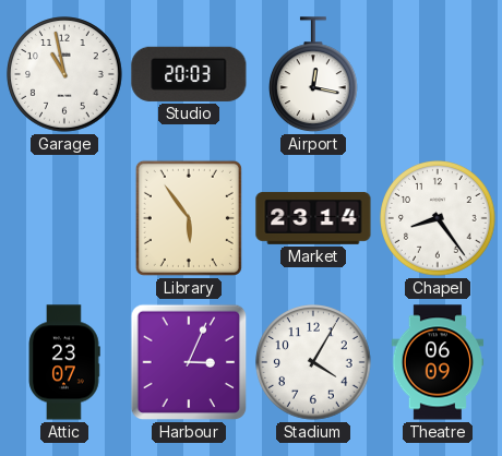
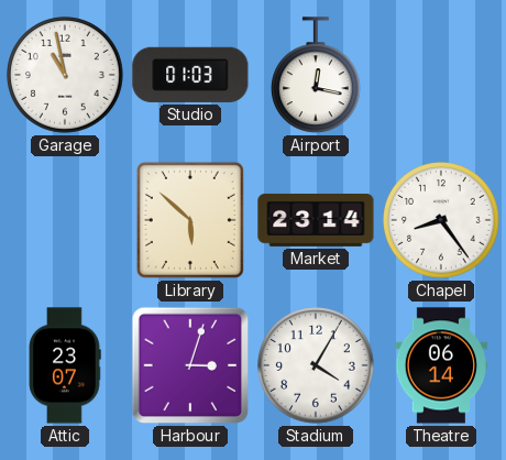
Studio: 20:03 -> 01:03 (190, 75)
Library: 5:54 -> 5:52 (190, 220)
Harbour: 3:04 -> 3:03 (190, 365)
Theatre: 06:09 -> 06:14 (441, 365)
